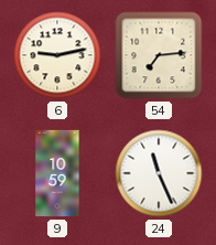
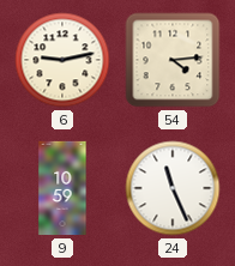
54: 7:14 -> 4:14 (173, 60)
